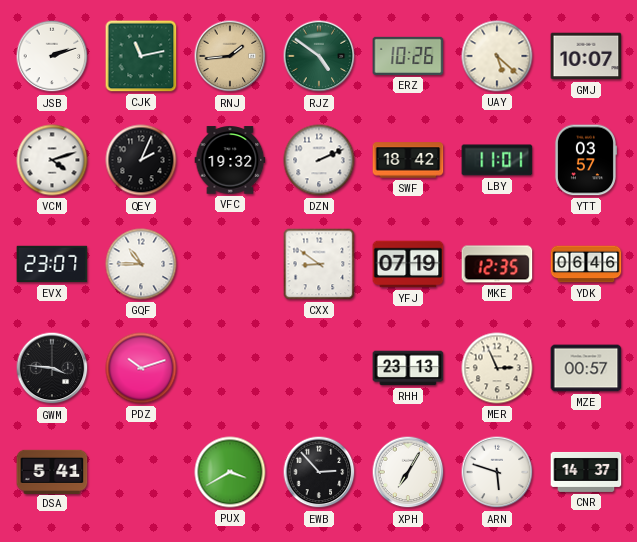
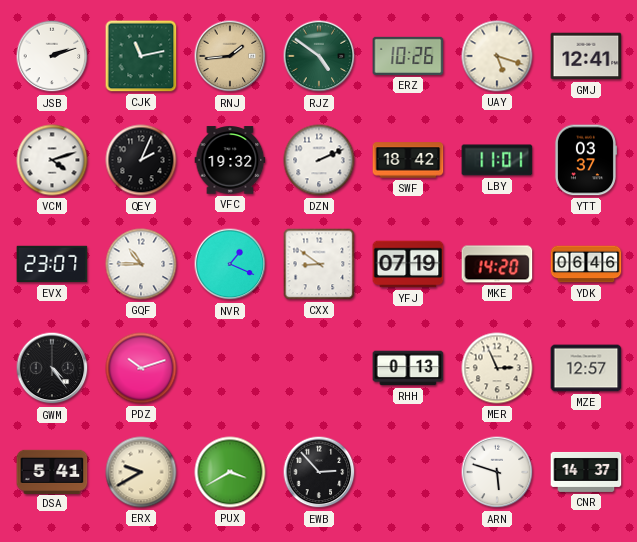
UAY: 5:22 -> 5:18 (497, 56)
GMJ: 10:07 -> 12:41 (586, 56)
YTT: 03:57 -> 03:37 (585, 160)
NVR: none -> 1:19 (230, 264)
MKE: 12:35 -> 14:20 (497, 264)
GWM: 3:46 -> 4:24 (52, 368)
RHH: 23:13 -> 0:13 (408, 368)
MZE: 00:57 -> 12:57 (586, 368)
ERX: none -> 9:40 (141, 472)
XPH: 7:05 -> none (408, 472)
